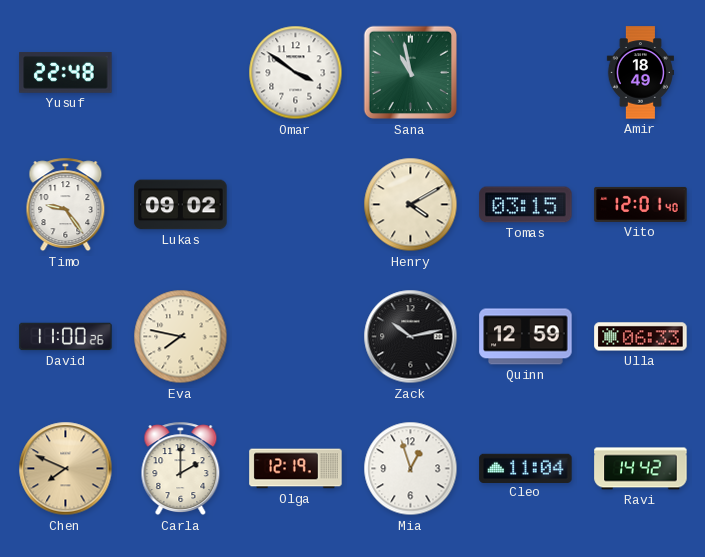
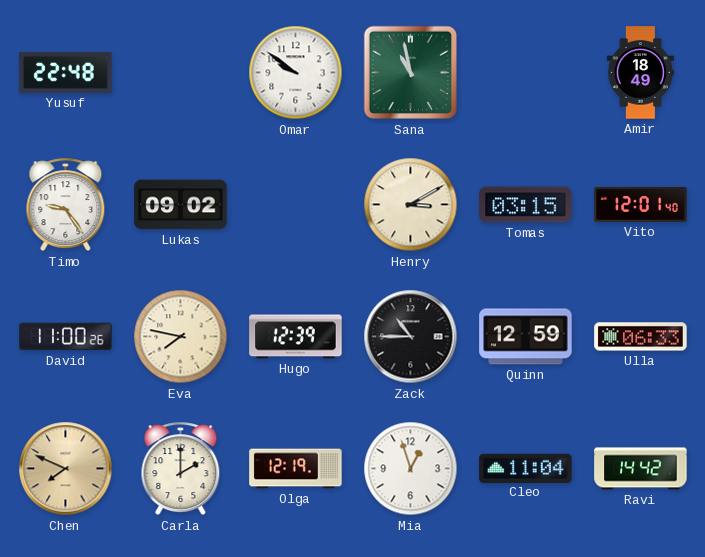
Omar: 3:51 -> 9:51 (296, 73)
Henry: 4:10 -> 3:10 (411, 205)
Hugo: none -> 12:39 (296, 337)
Zack: 10:13 -> 10:45 (411, 337)
